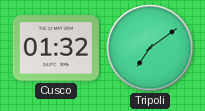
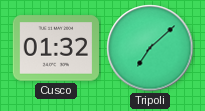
Tripoli: 7:09 -> 7:08 (150, 48)
